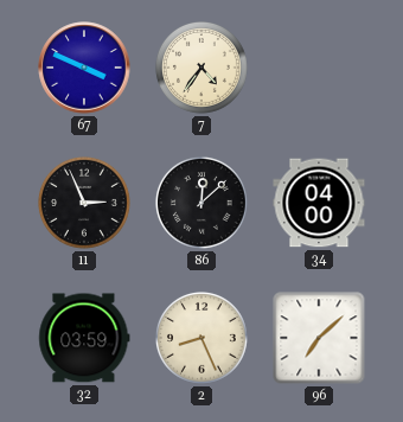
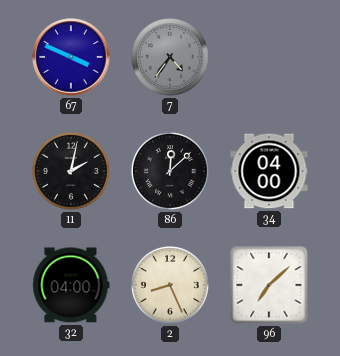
7 dial: cream -> grey (170, 57)
11: 2:56 -> 2:02 (71, 171)
32: 03:59 -> 04:00 (71, 285)
